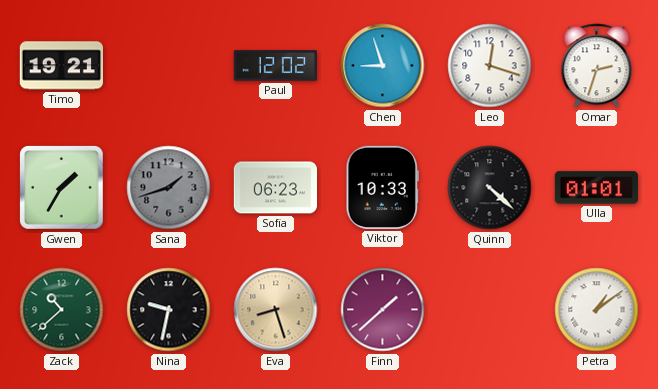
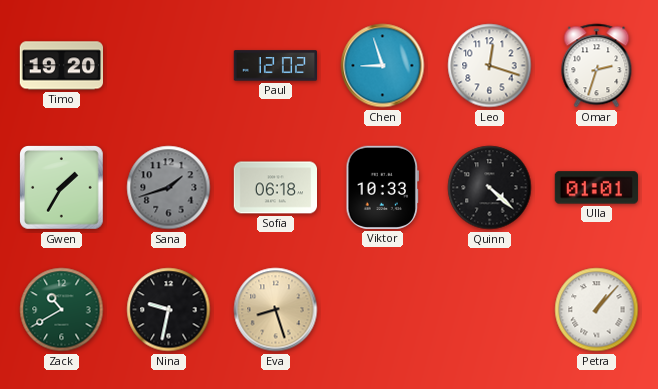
Timo: 19:21 -> 19:20 (61, 66)
Sofia: 06:23 -> 06:18 (275, 188)
Zack: 10:38 -> 10:40 (62, 310)
Finn: 1:38 -> none (383, 310)
Petra: 1:09 -> 1:07 (597, 310)
